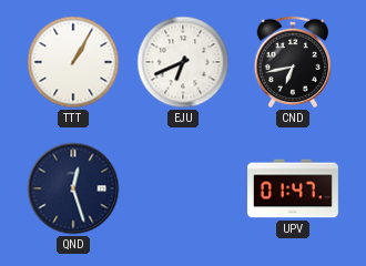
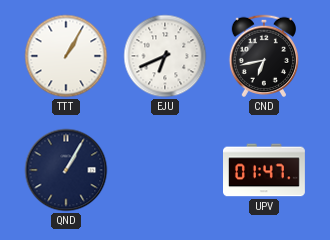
QND: 12:27 -> 1:05 (66, 170)
